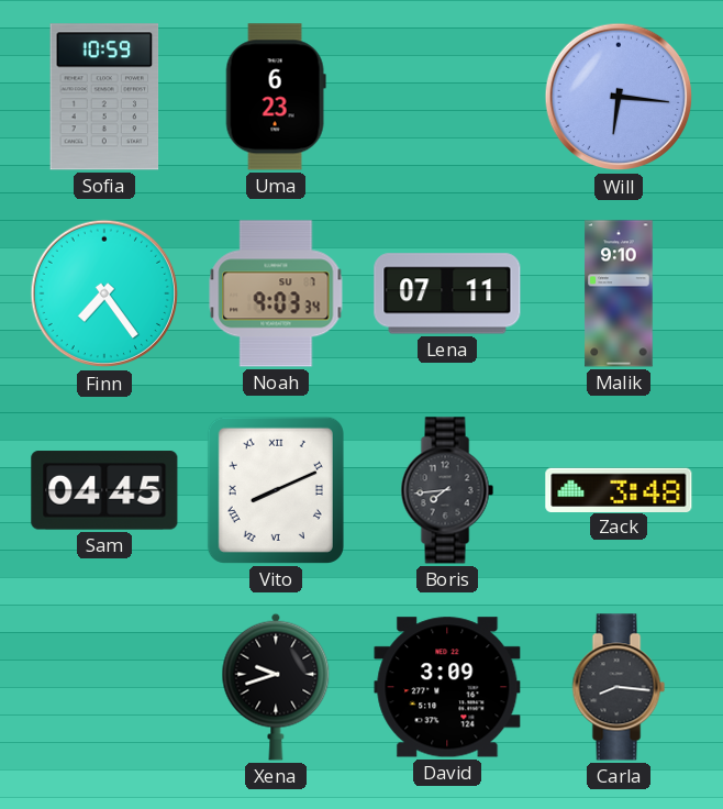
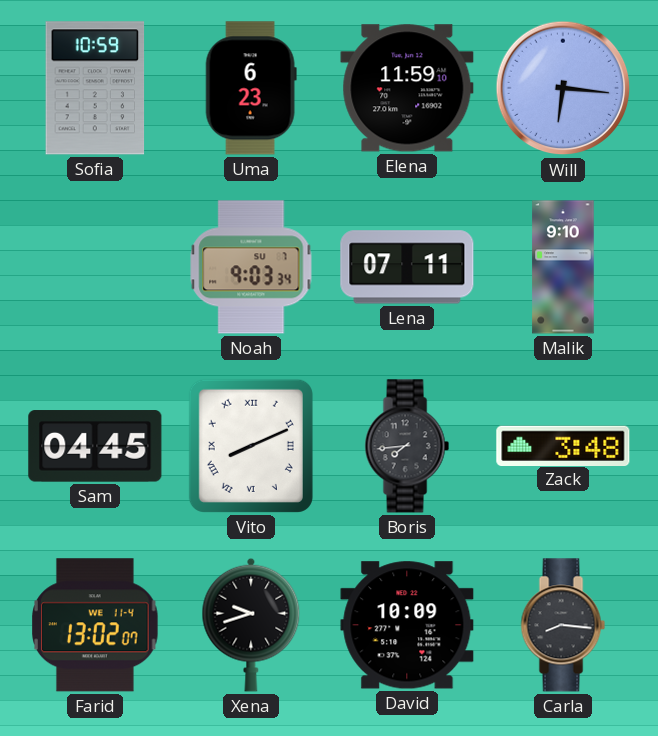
Elena: none -> 11:59 (407, 88)
Finn: 7:24 -> none (104, 293)
Farid: none -> 13:02 (95, 625)
David: 3:09 -> 10:09 (407, 625)
